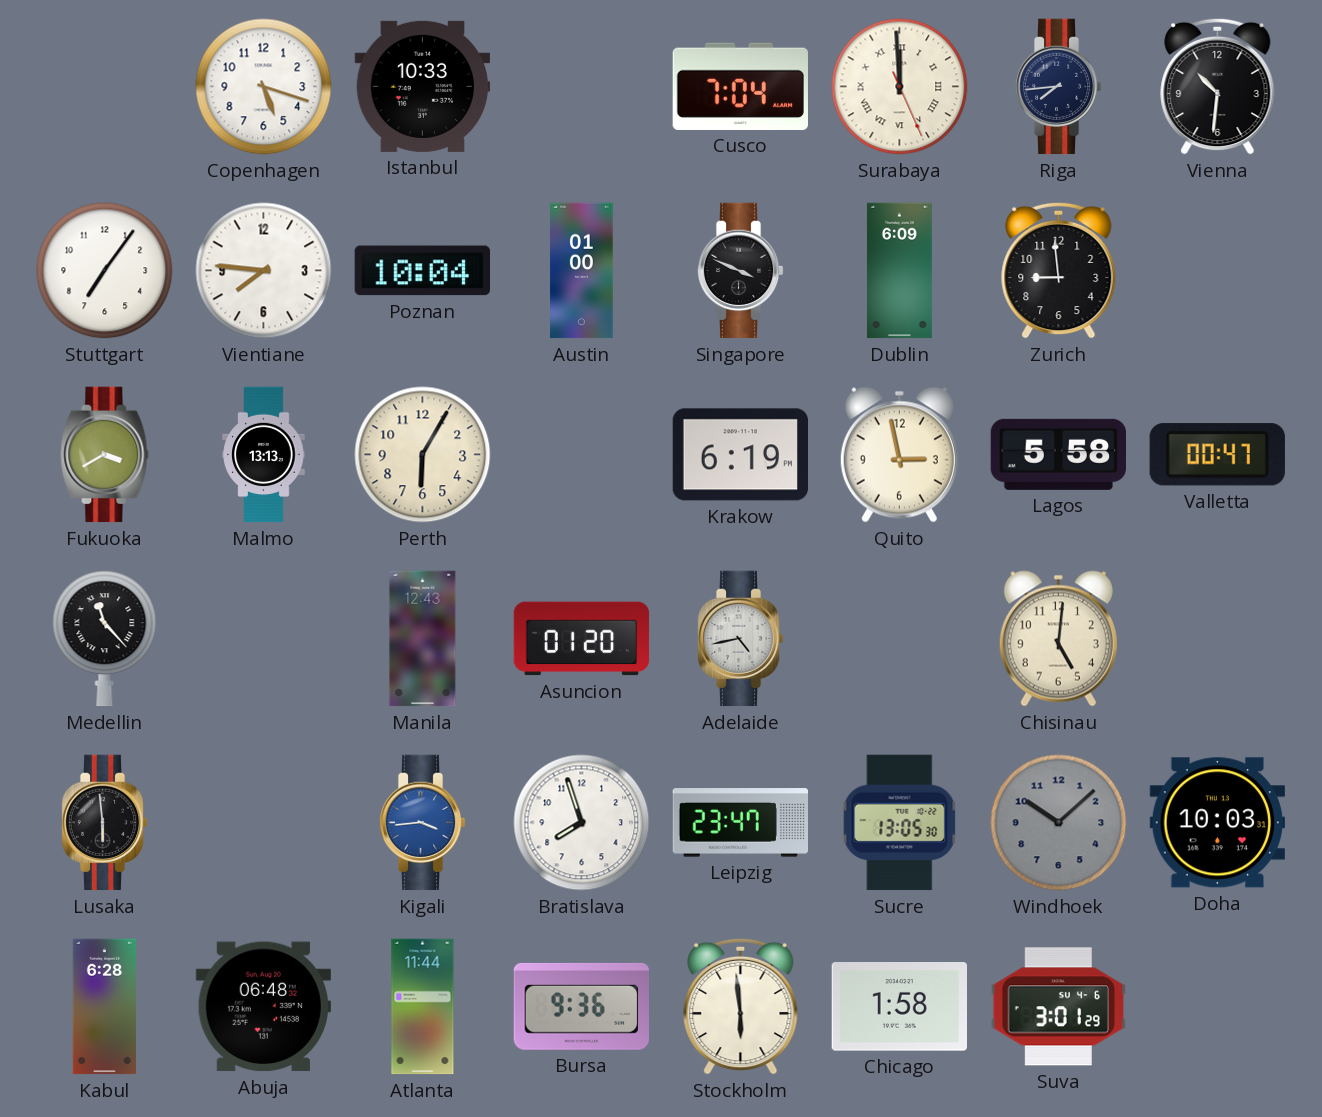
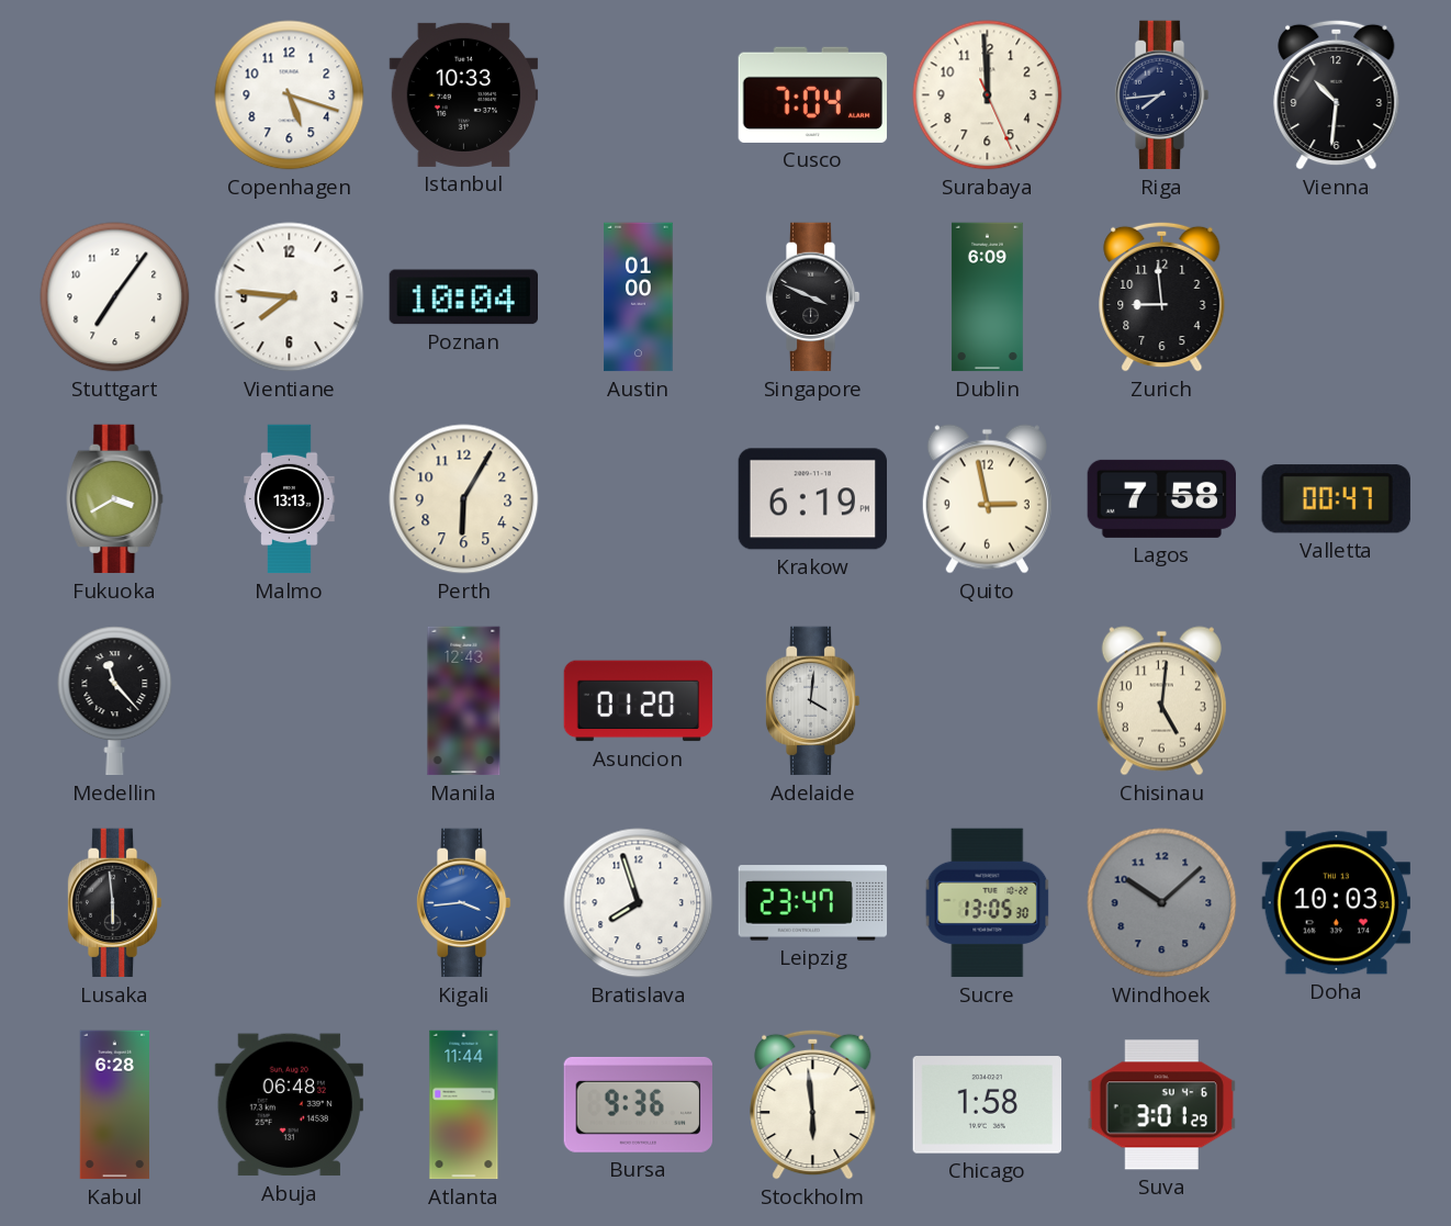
Surabaya numerals: Roman -> Arabic (988, 95)
Lagos: 5:58 -> 7:58 (1161, 498)
Adelaide: 4:43 -> 4:01 (812, 701)
